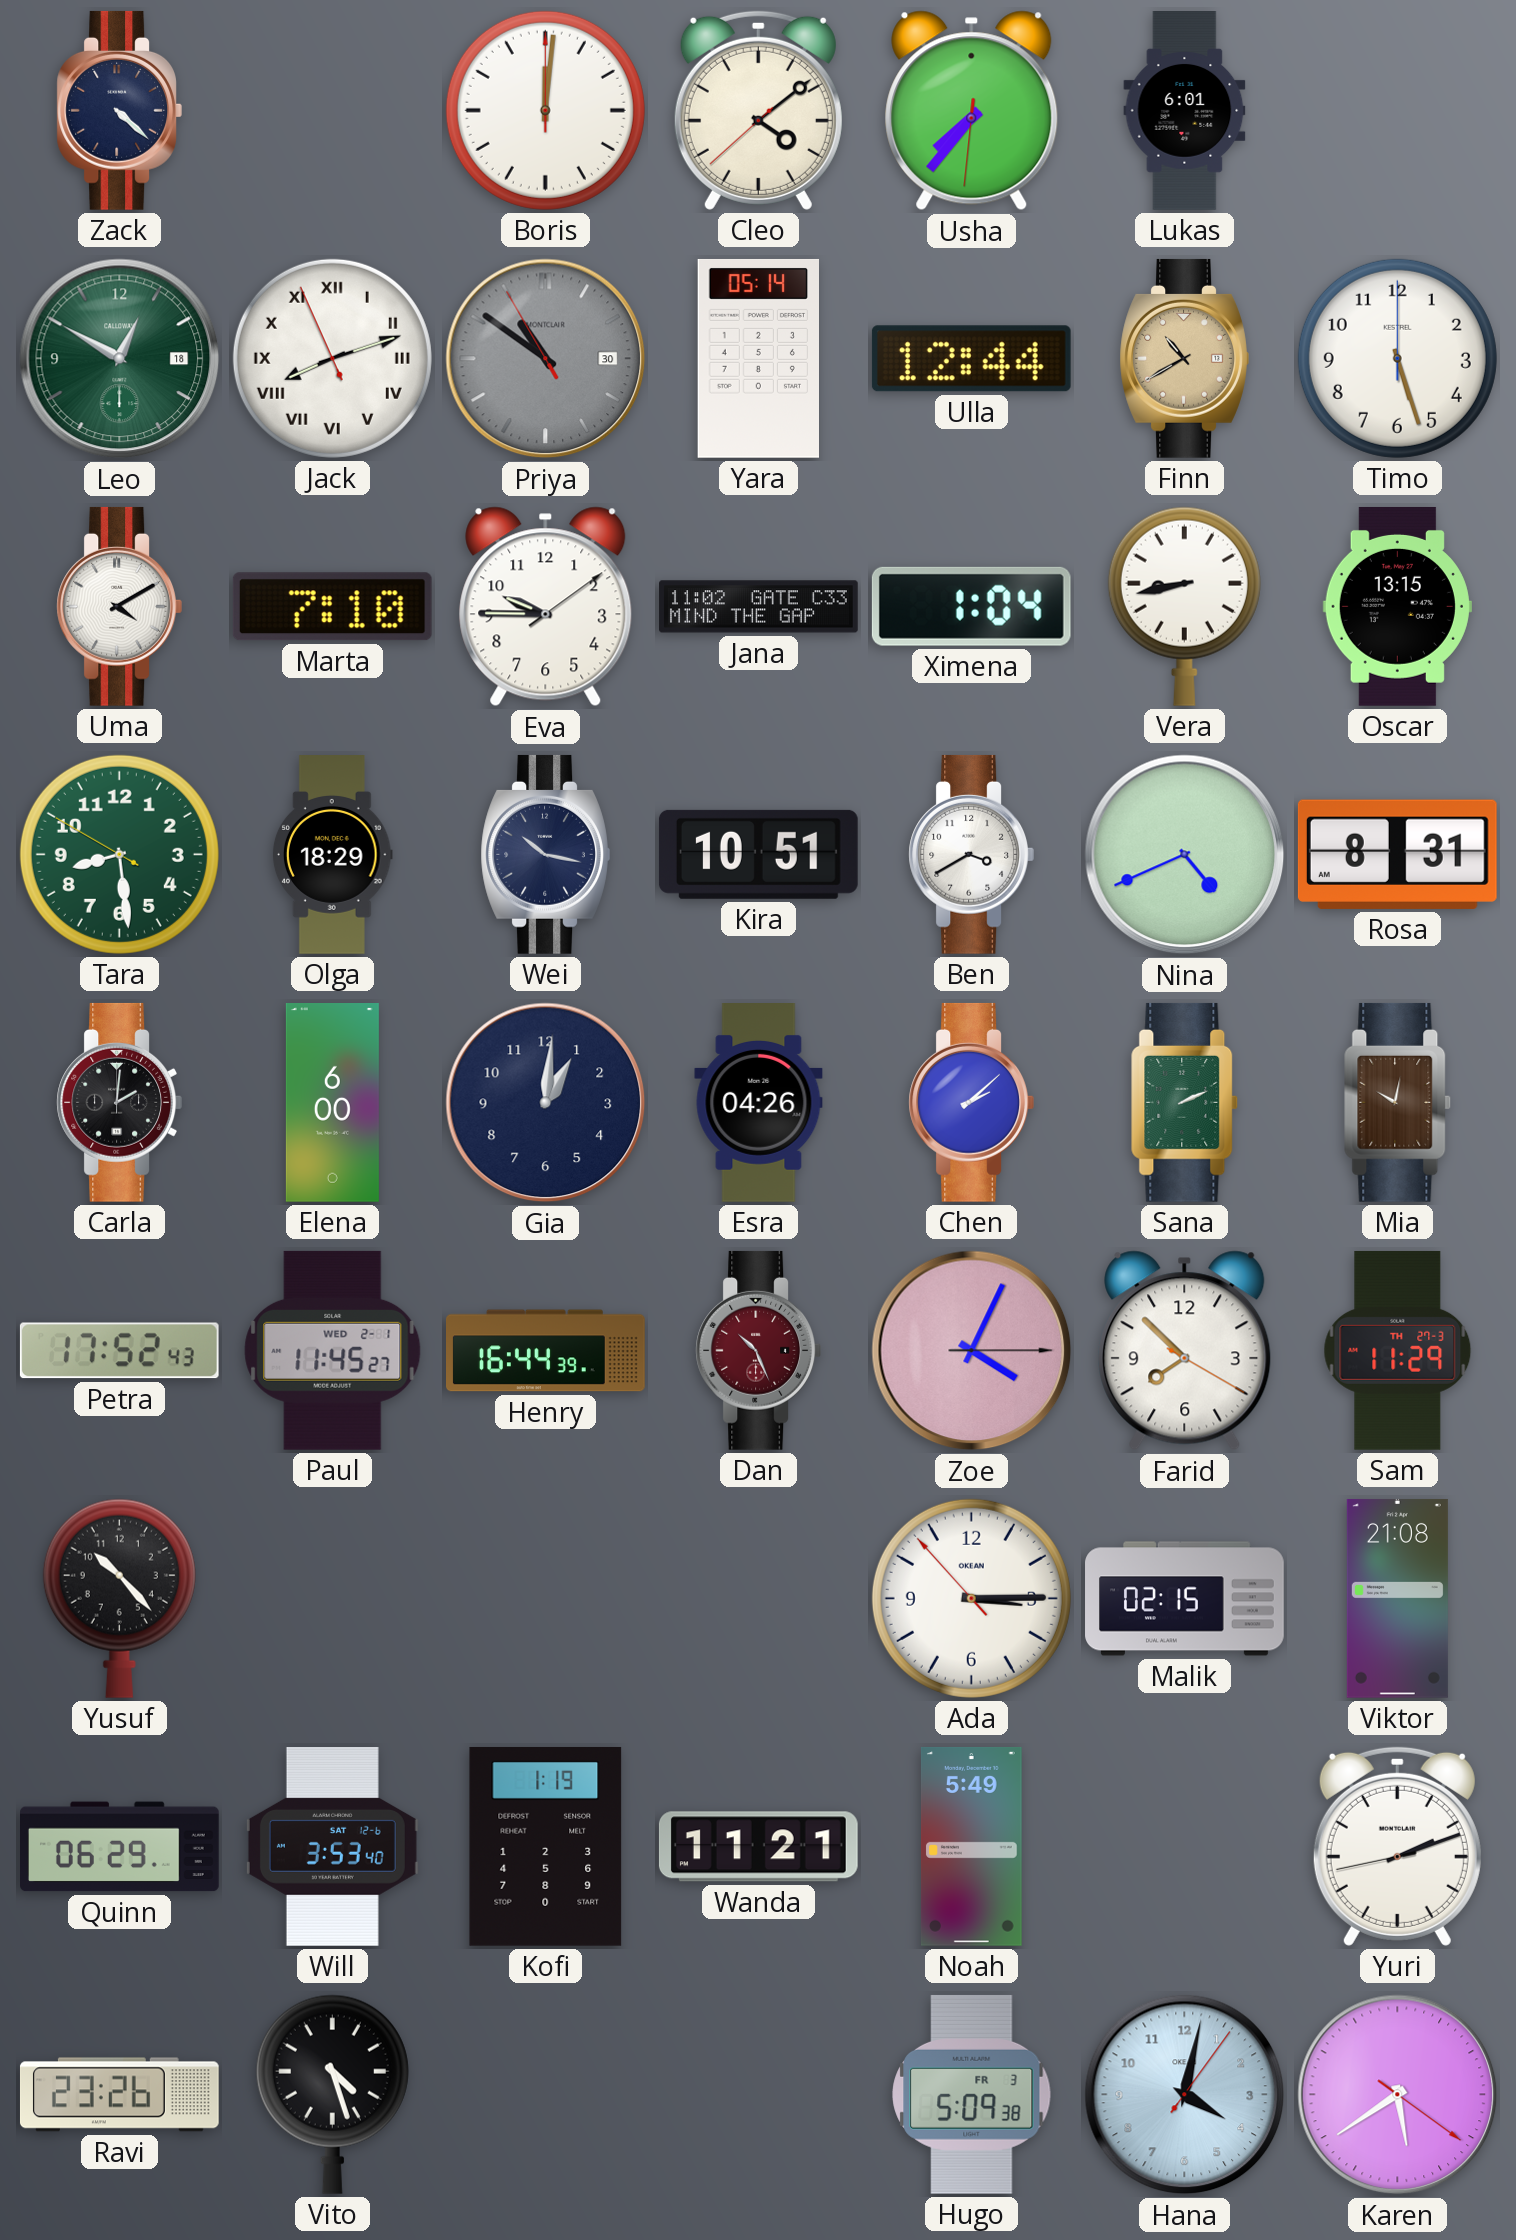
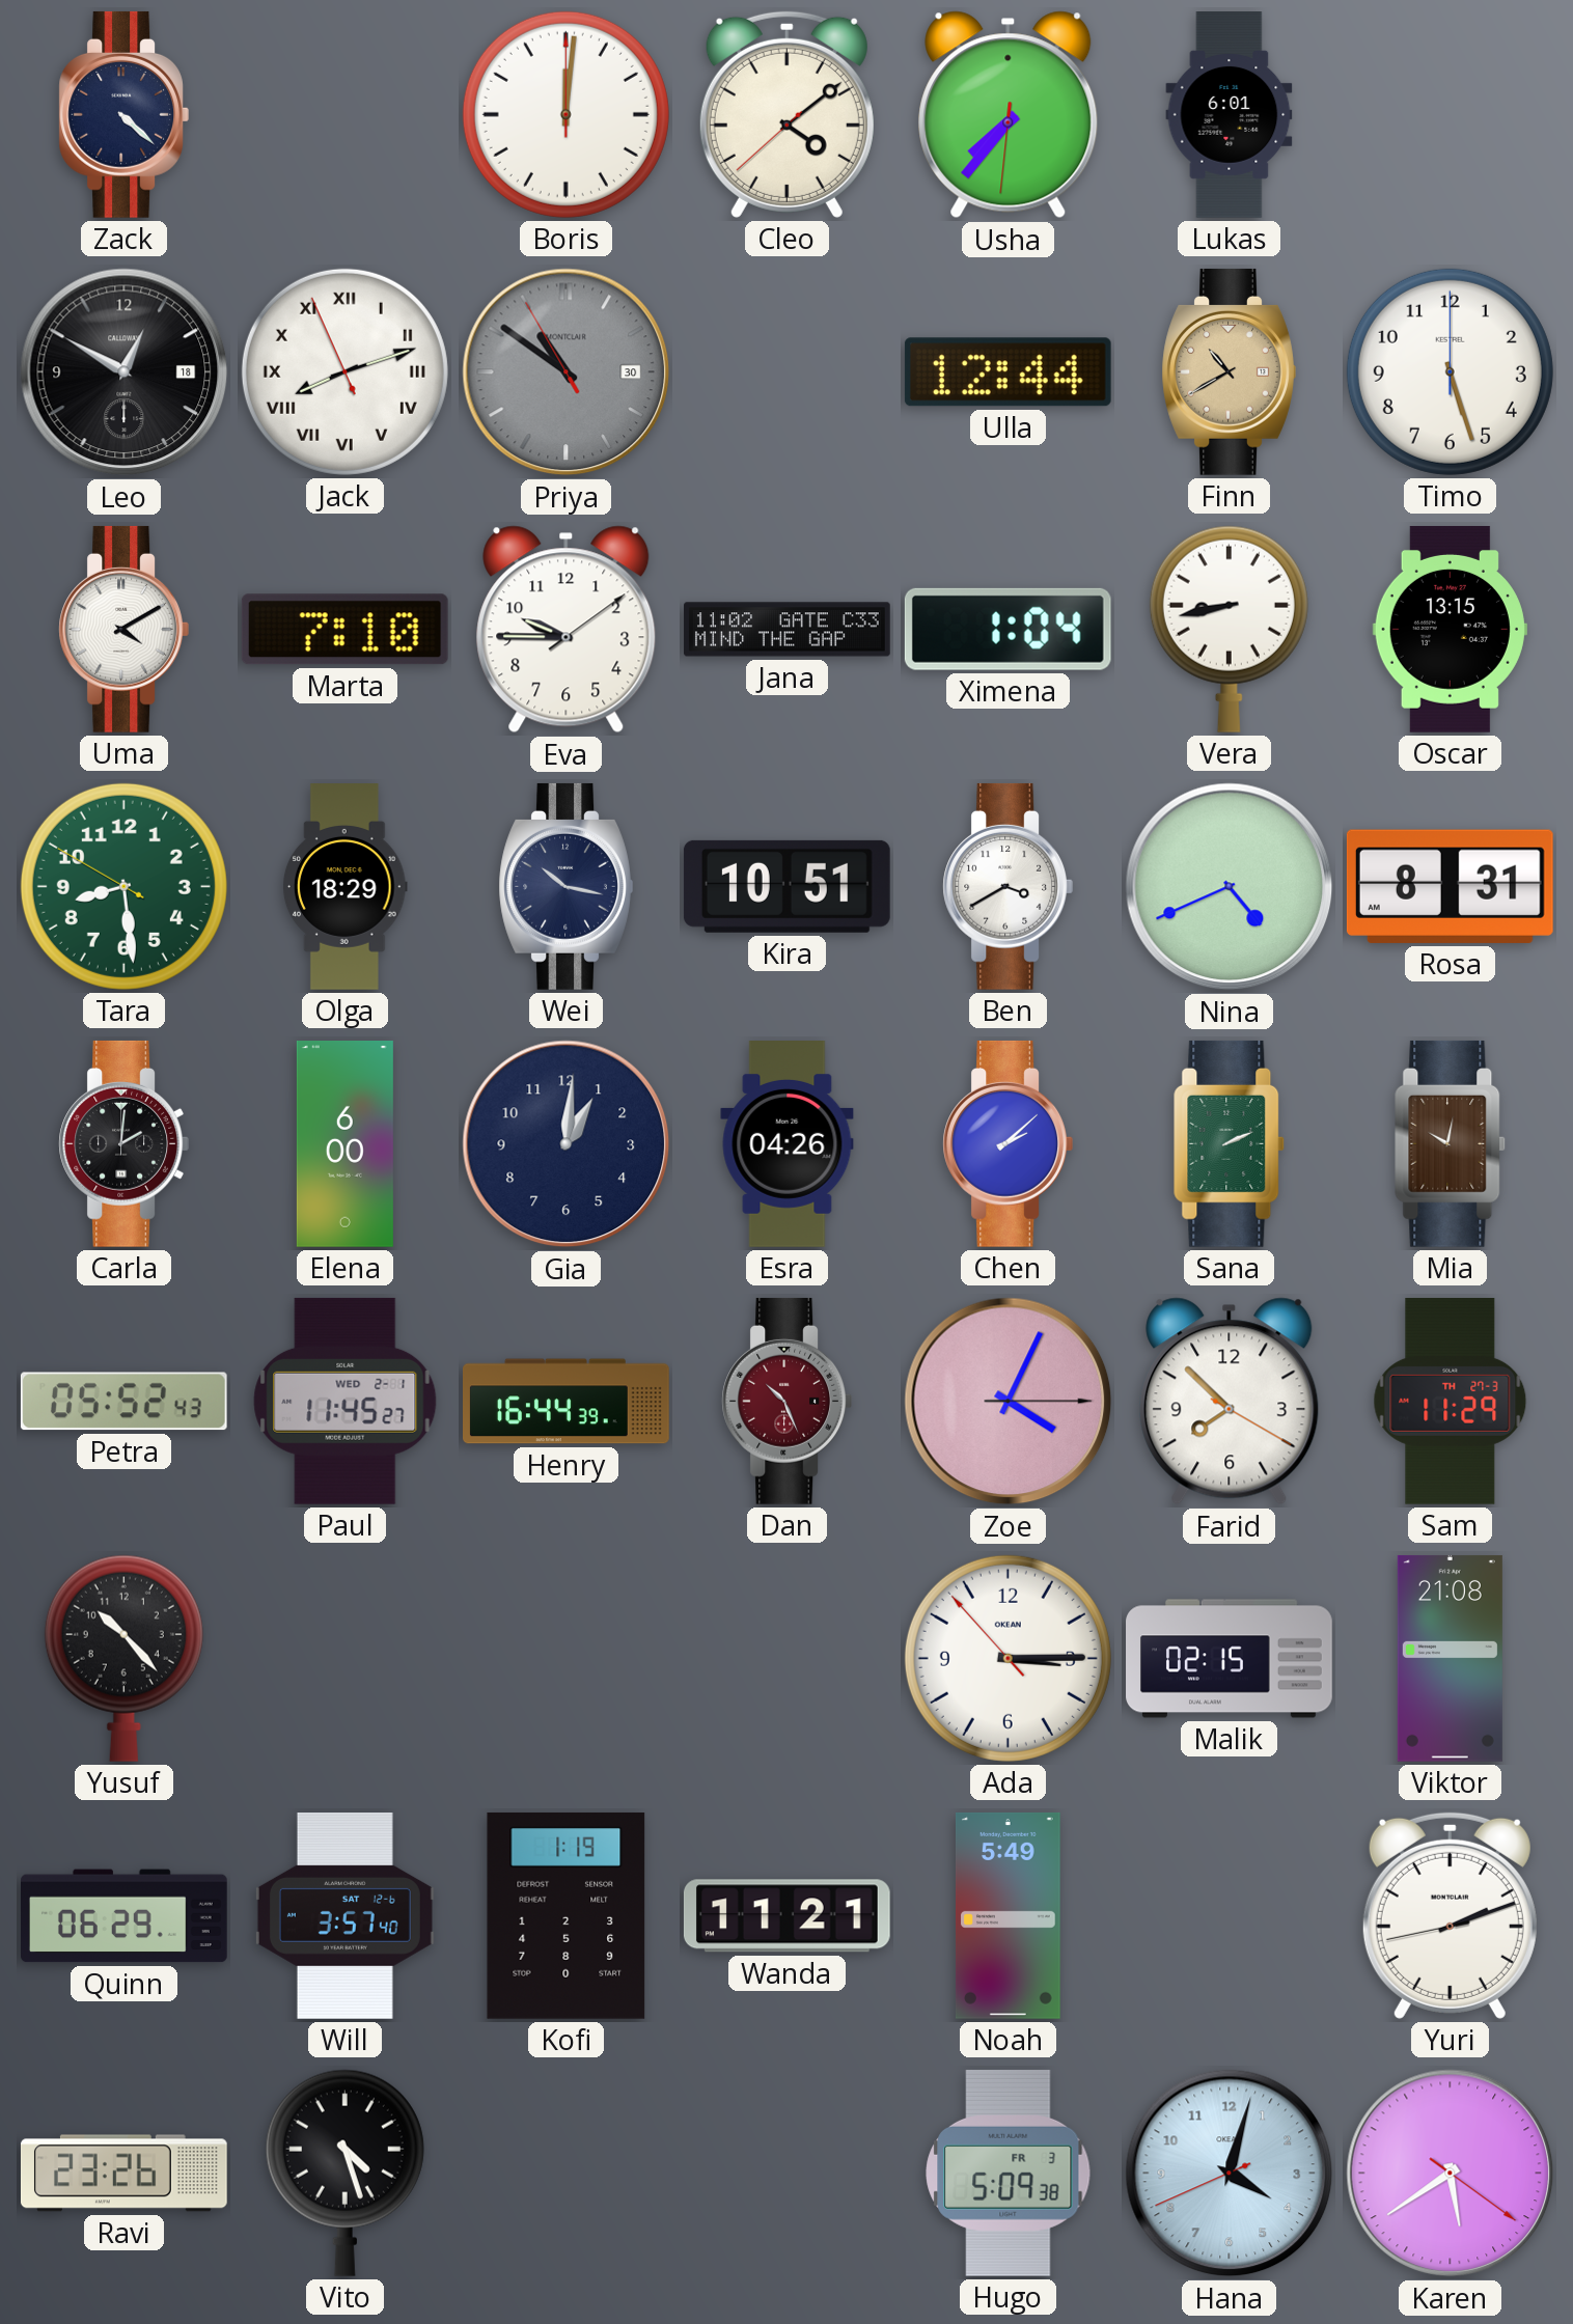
Leo dial: green -> black (125, 372)
Yara: 05:14 -> none (758, 358)
Petra: 17:52 -> 05:52 (123, 1402)
Will: 3:53 -> 3:57 (344, 1916)
Hana: 4:02:06 -> 4:02:41 (1230, 2174)
